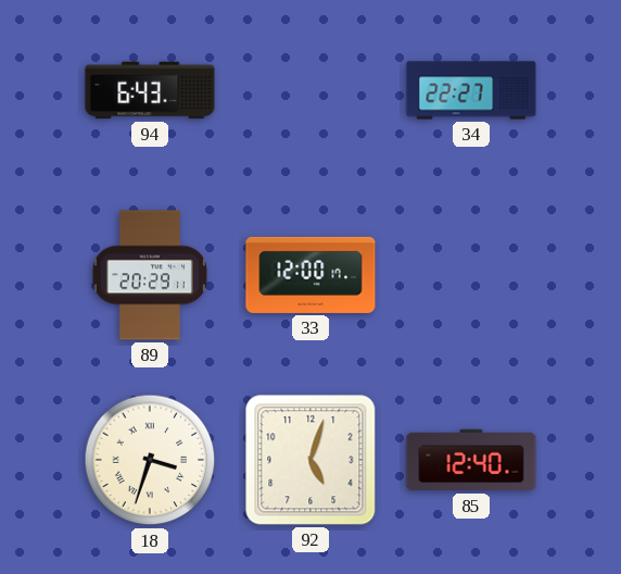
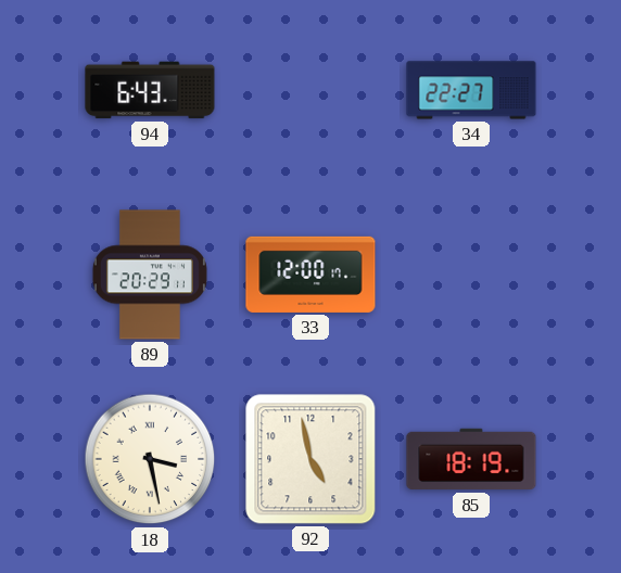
18: 3:33 -> 3:28 (150, 459)
92: 5:03 -> 4:58 (310, 459)
85: 12:40 -> 18:19 (471, 459)
